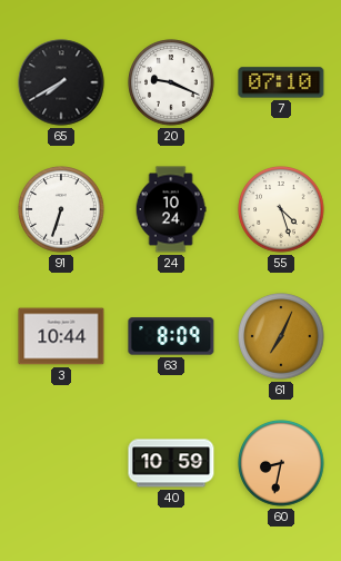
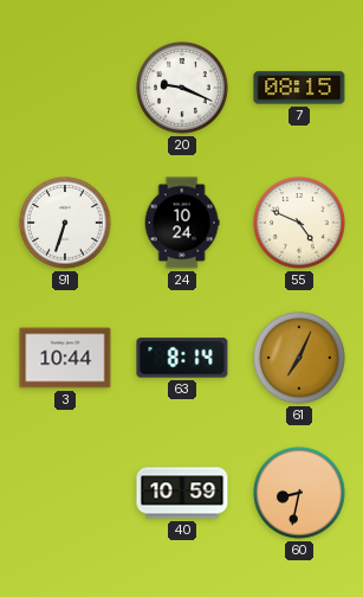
65: 7:40 -> none (61, 82)
7: 07:10 -> 08:15 (299, 88)
55: 4:27 -> 4:49 (299, 223)
63: 8:09 -> 8:14 (182, 358)
